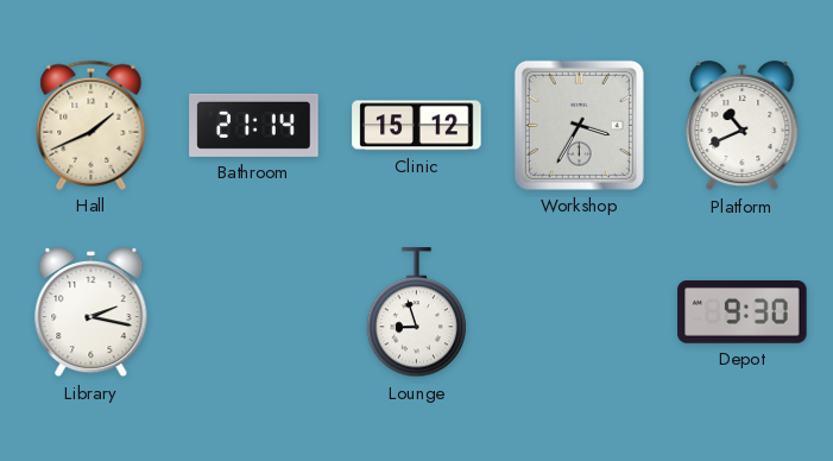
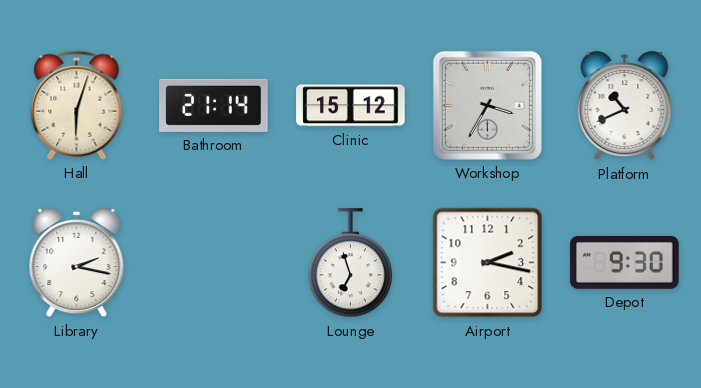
Hall: 1:41 -> 6:03 (77, 105)
Lounge: 8:57 -> 6:57 (351, 263)
Airport: none -> 2:17 (488, 263)
